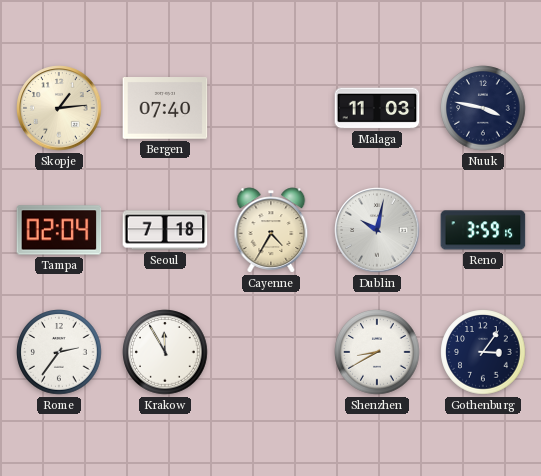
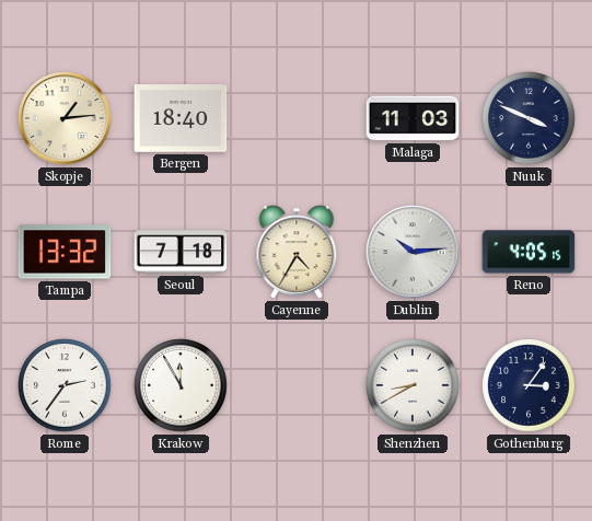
Bergen: 07:40 -> 18:40 (181, 119)
Nuuk: 3:47 -> 3:49 (529, 118)
Tampa: 02:04 -> 13:32 (65, 252)
Dublin: 10:02 -> 10:14 (413, 252)
Reno: 3:59 -> 4:05 (529, 252)
